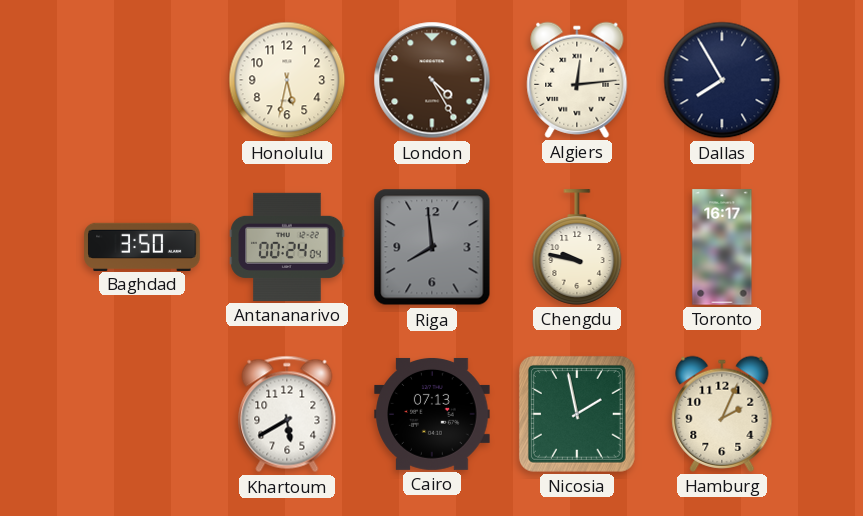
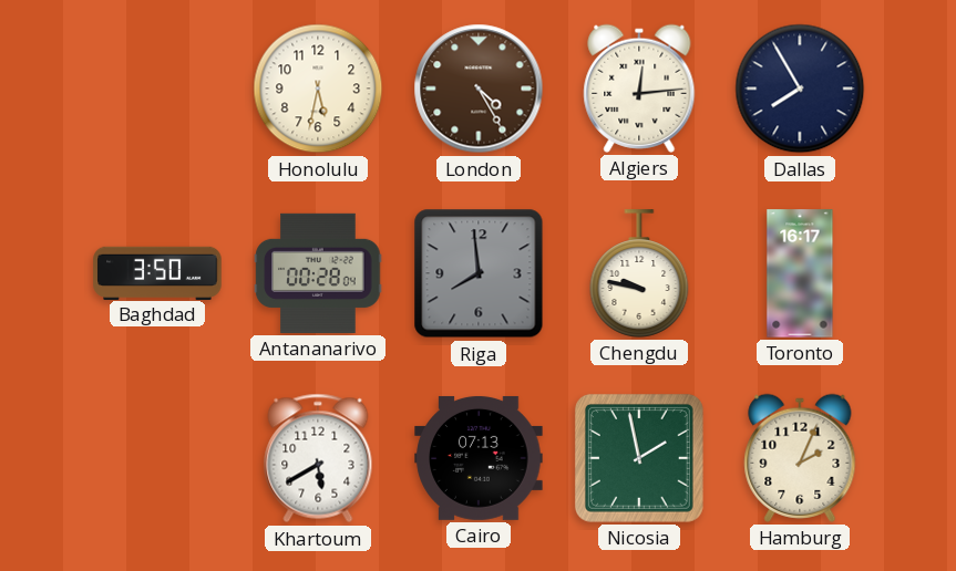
Antananarivo: 00:24 -> 00:28 (318, 273)
